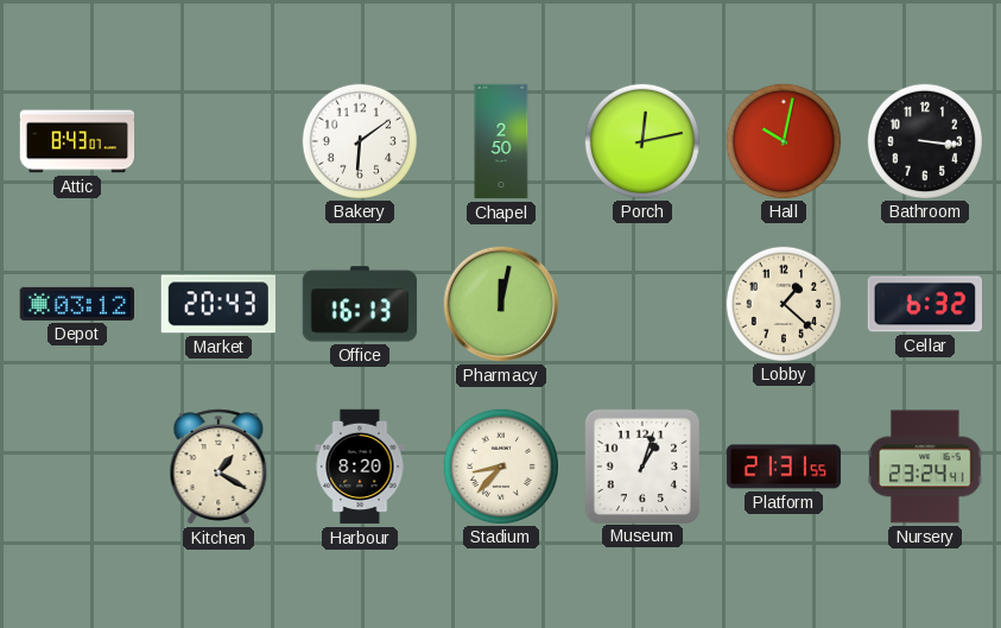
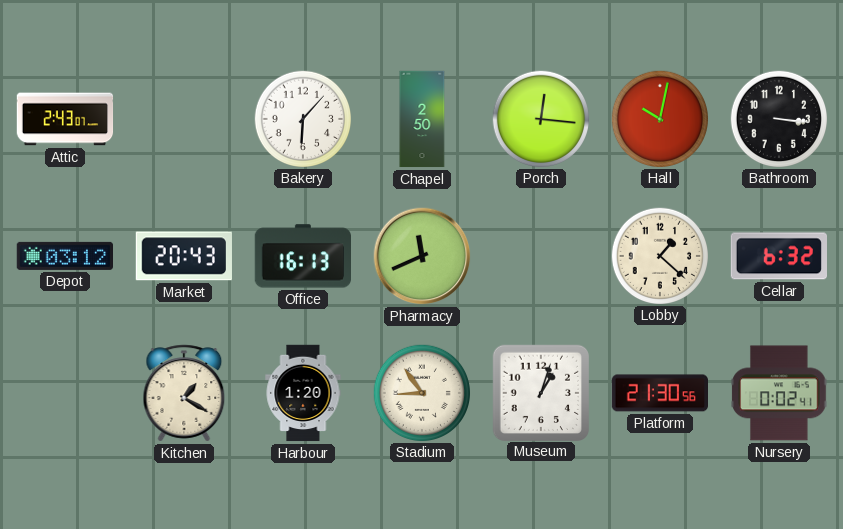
Attic: 8:43 -> 2:43 (65, 119)
Bakery: 6:09 -> 6:07 (302, 118)
Porch: 12:13 -> 12:16 (540, 118)
Pharmacy: 12:02 -> 11:41 (422, 256)
Harbour: 8:20 -> 1:20 (303, 393)
Stadium: 8:37 -> 8:54 (421, 392)
Platform: 21:31 -> 21:30 (659, 393)
Nursery: 23:24 -> 0:02 (779, 393)
